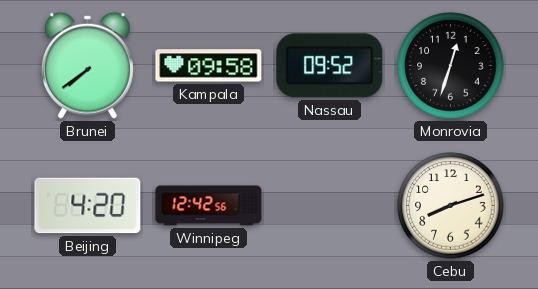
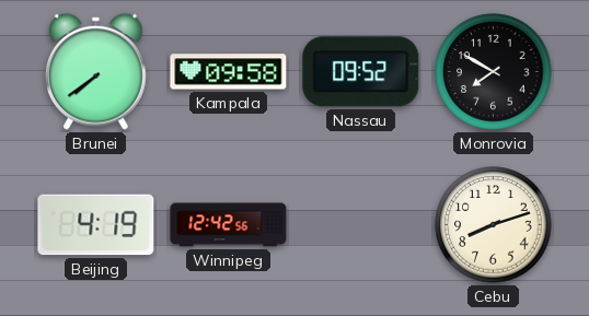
Monrovia: 12:33 -> 7:50 (494, 72)
Beijing: 4:20 -> 4:19 (96, 225)
